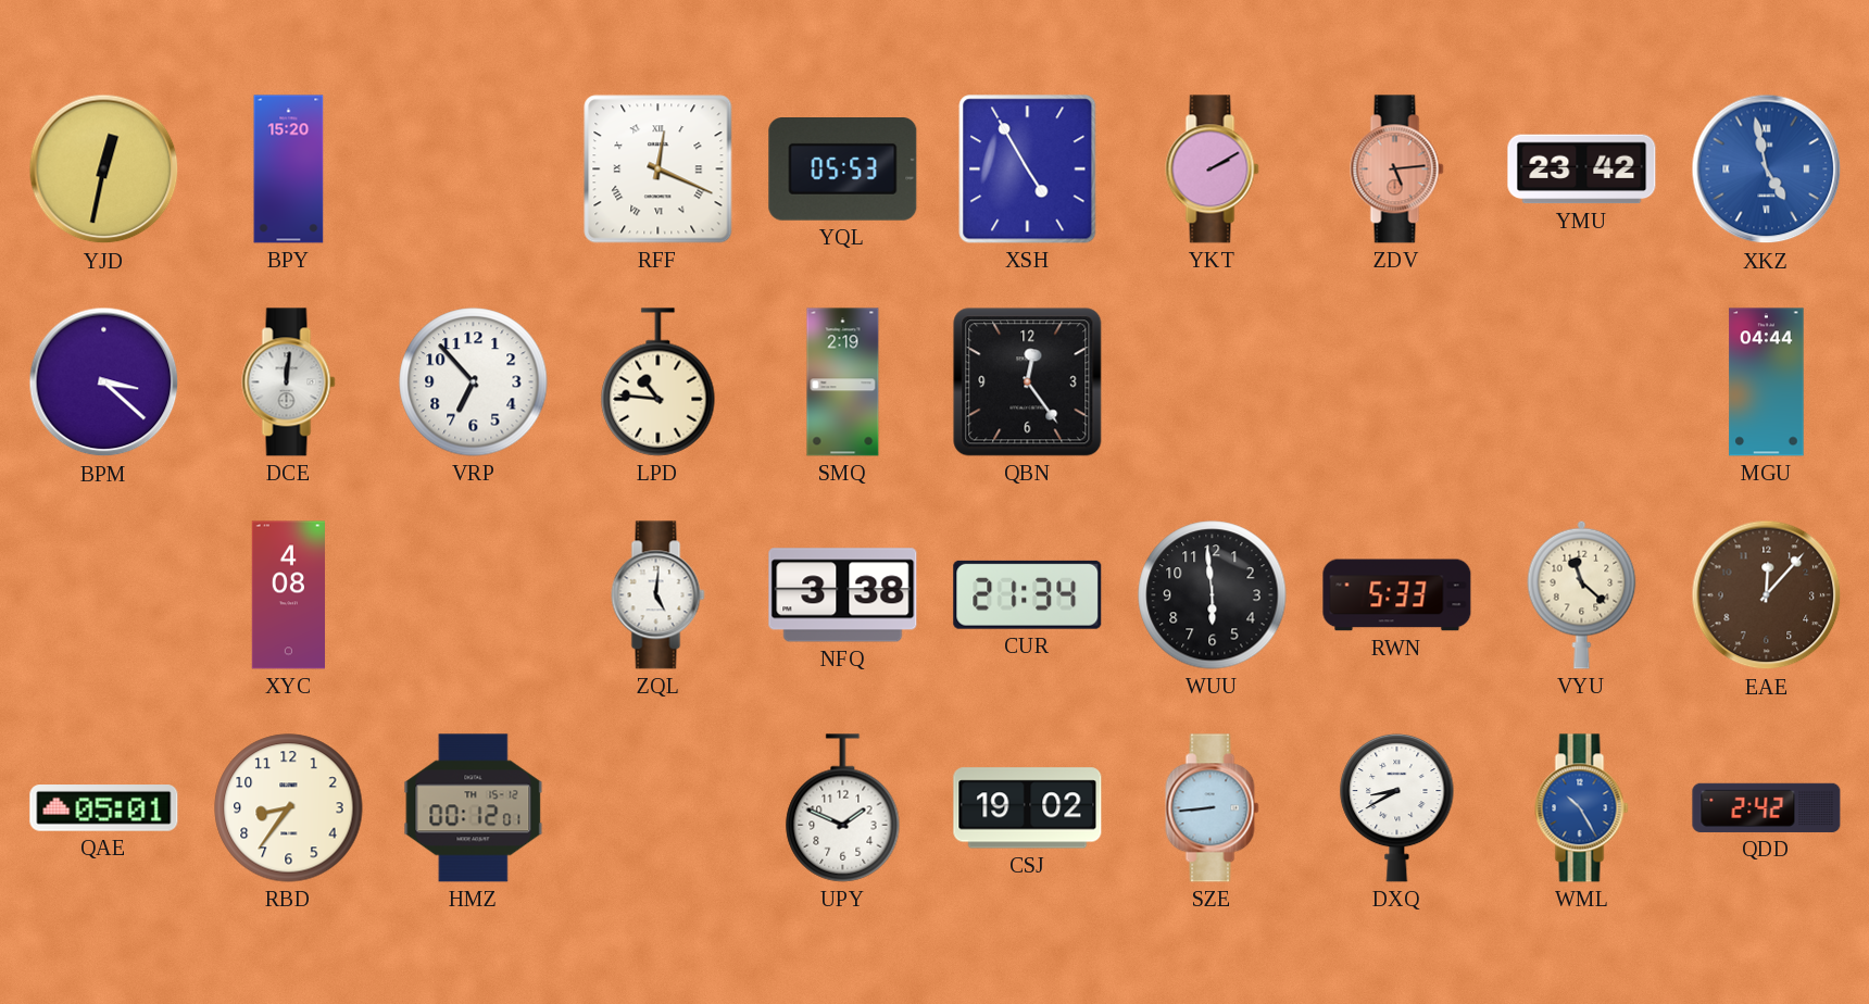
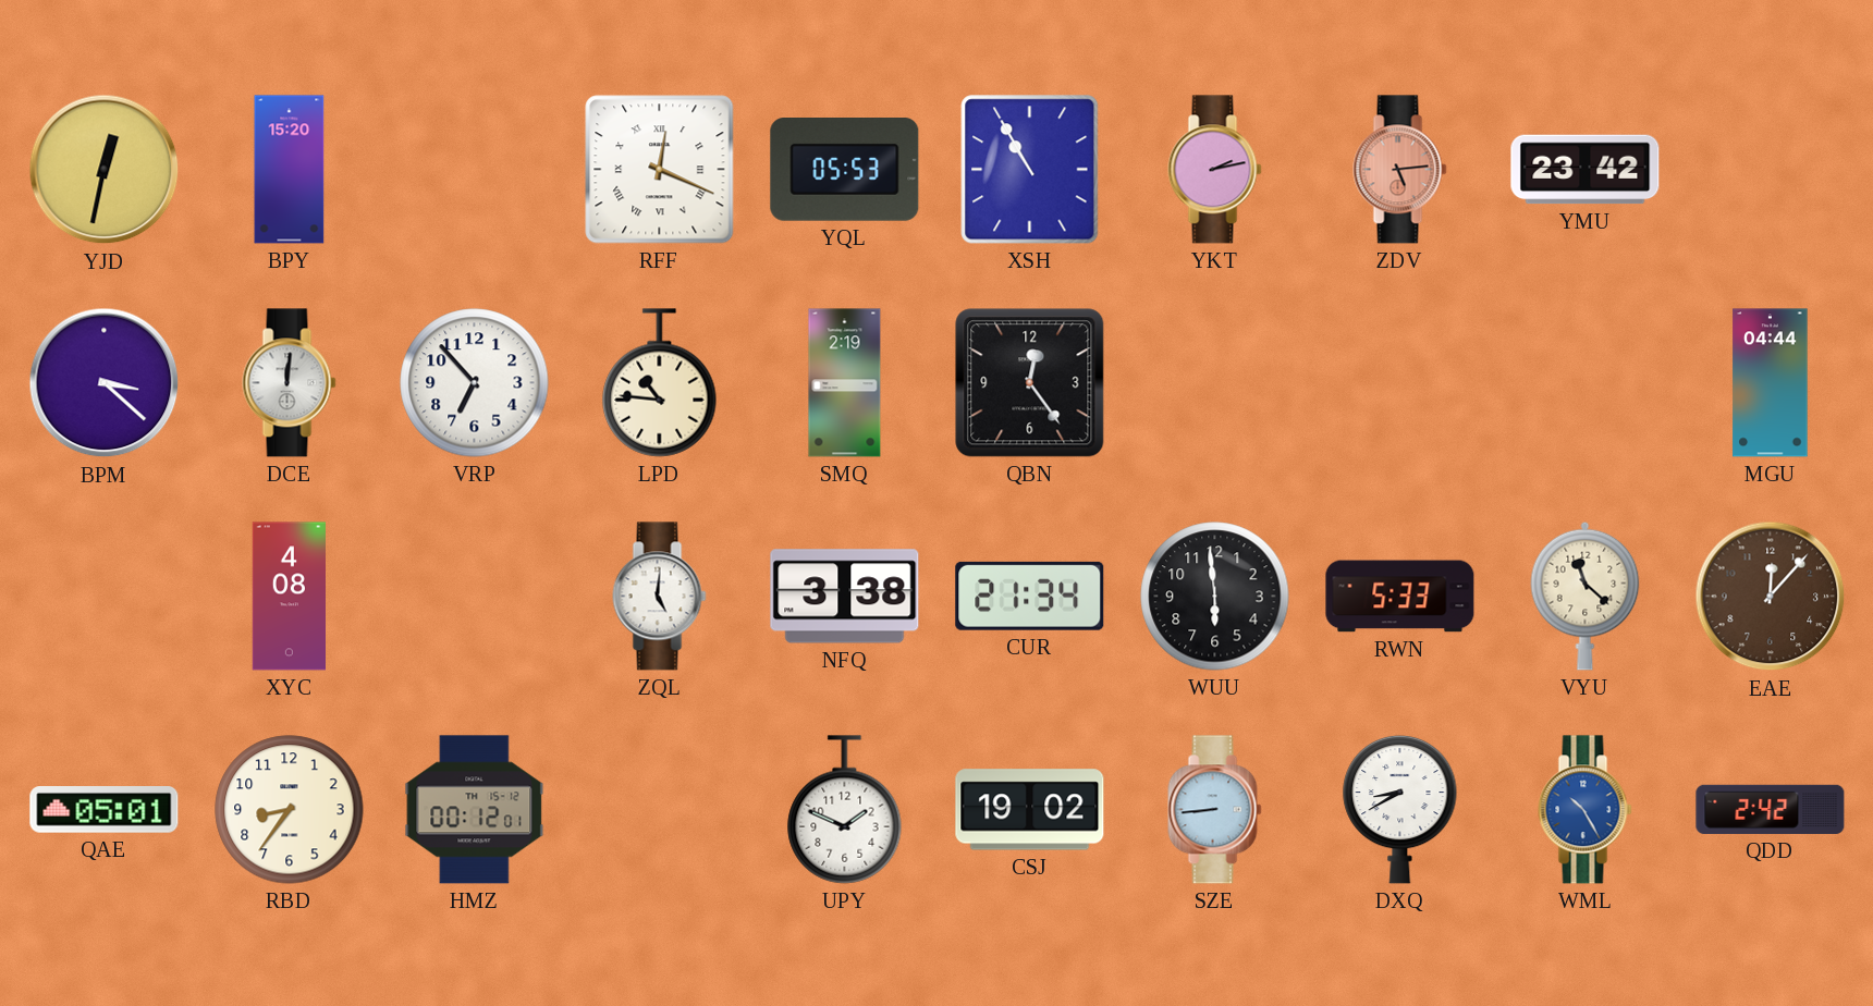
XSH: 4:55 -> 10:55 (1030, 170)
YKT: 2:10 -> 2:13 (1215, 170)
XKZ: 4:58 -> none (1767, 170)
